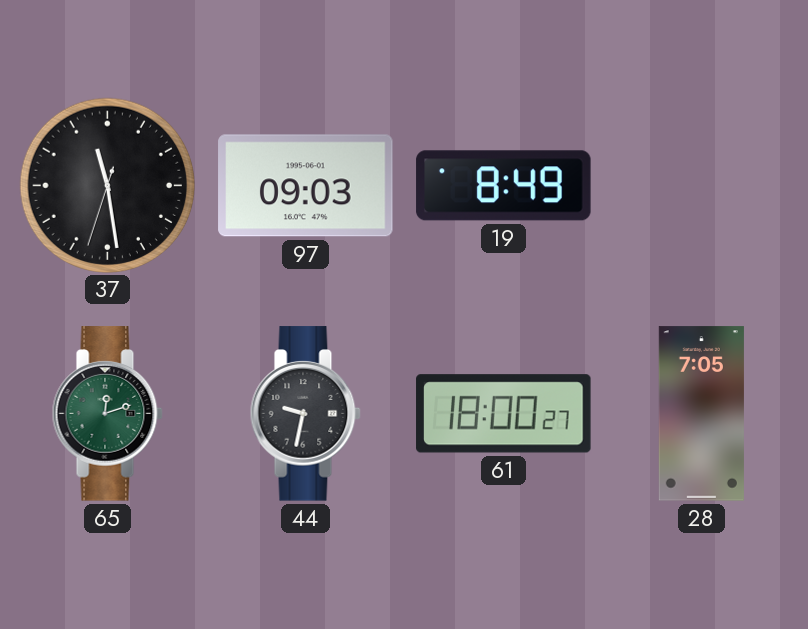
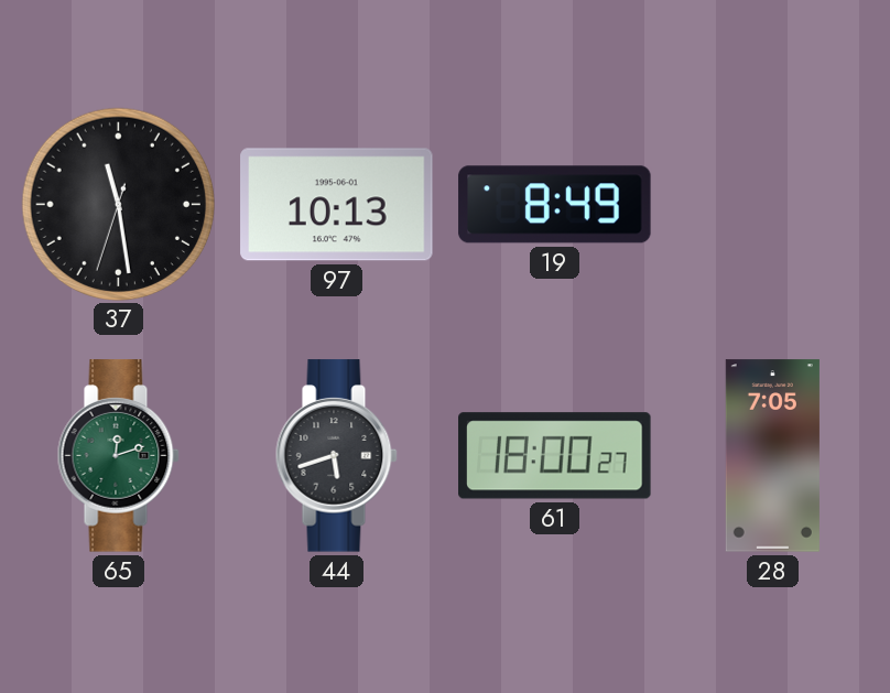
97: 09:03 -> 10:13 (337, 205)
44: 9:32 -> 5:42 (336, 456)
